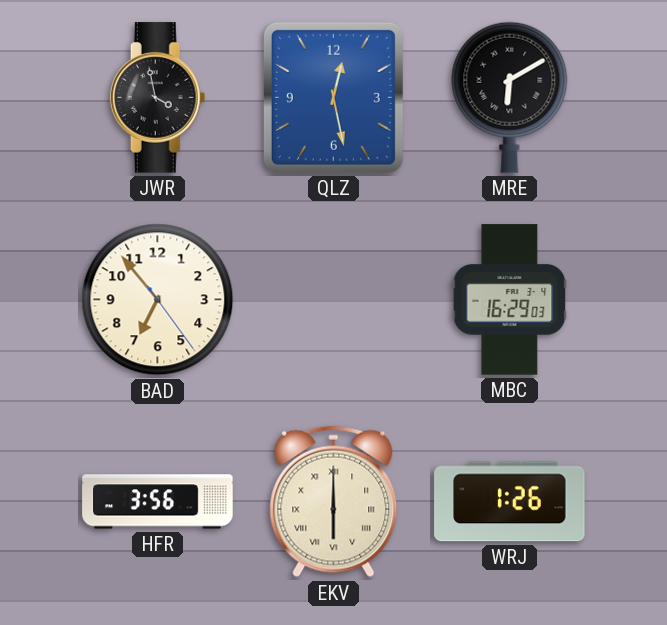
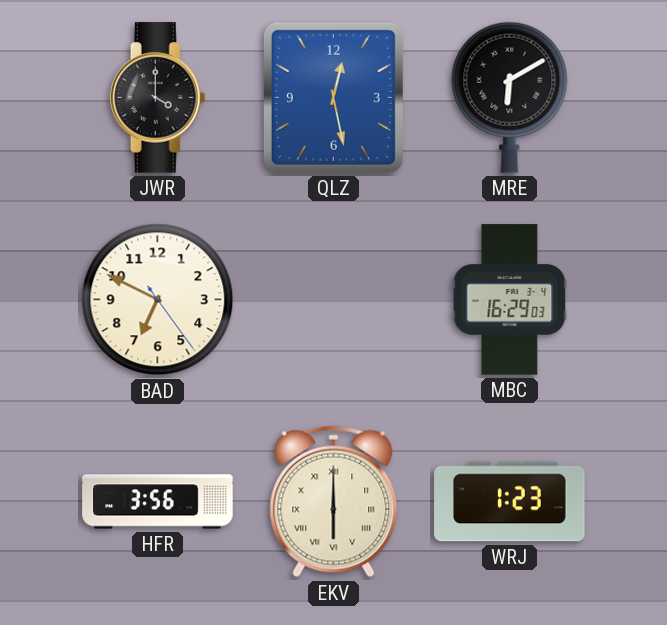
JWR: 3:58 -> 4:00 (158, 98)
BAD: 6:53 -> 6:49 (158, 300)
WRJ: 1:26 -> 1:23 (510, 502)
